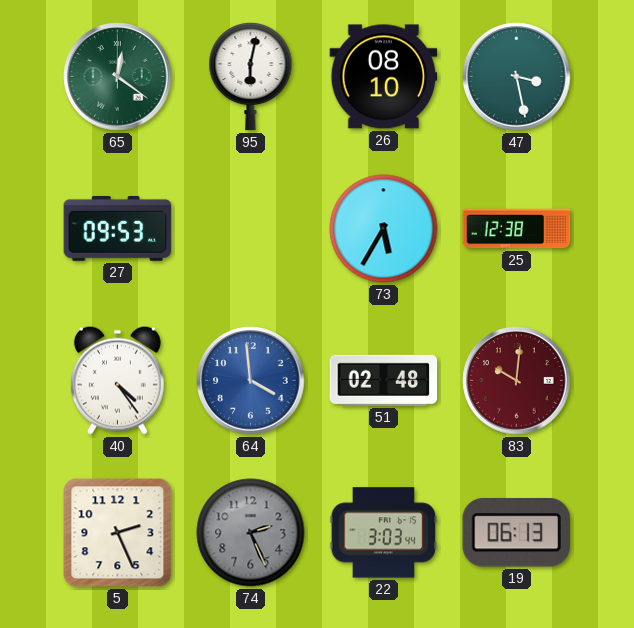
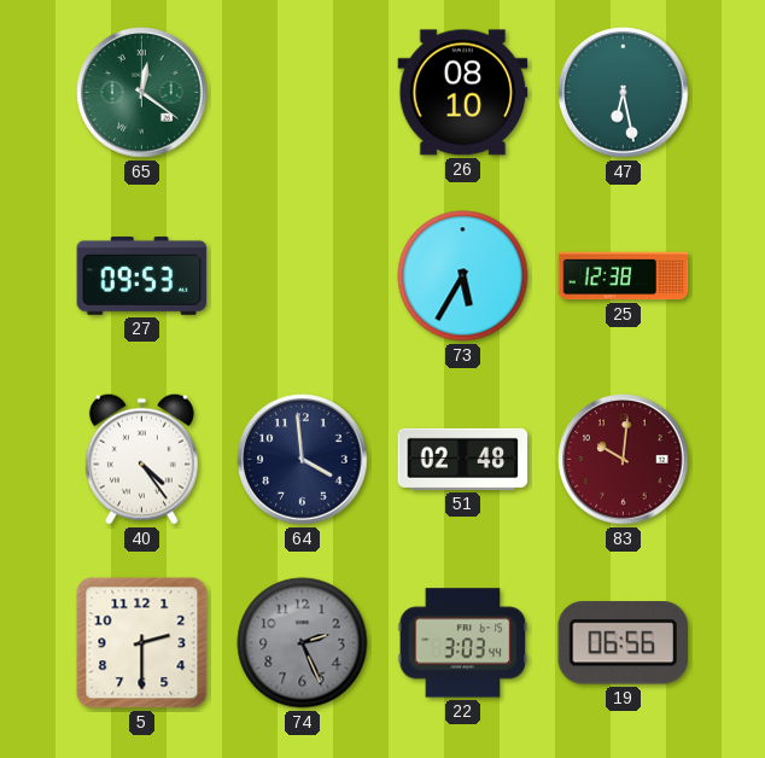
95: 6:02 -> none (251, 76)
47: 3:28 -> 6:28 (624, 93)
64 dial: blue -> navy (303, 460)
5: 2:26 -> 2:30 (142, 643)
19: 06:13 -> 06:56 (624, 643)
